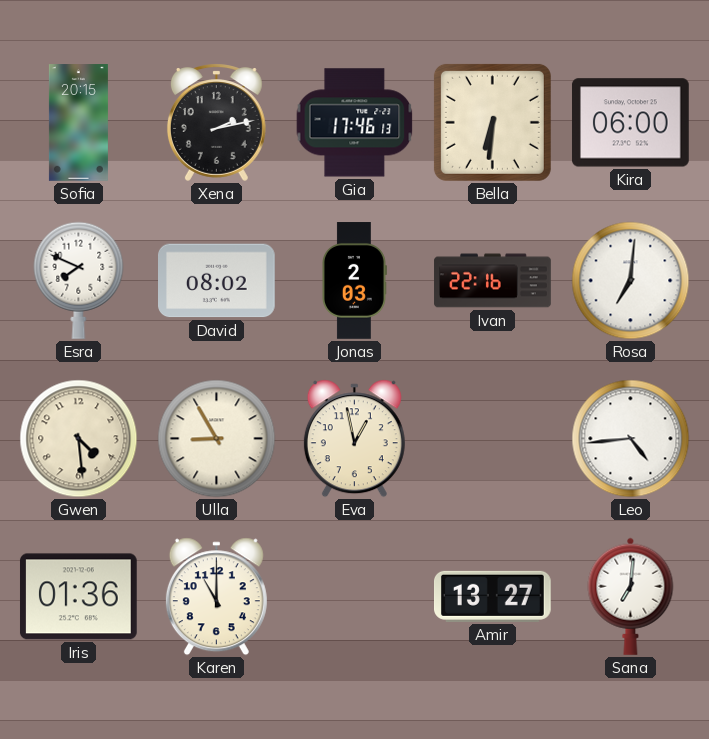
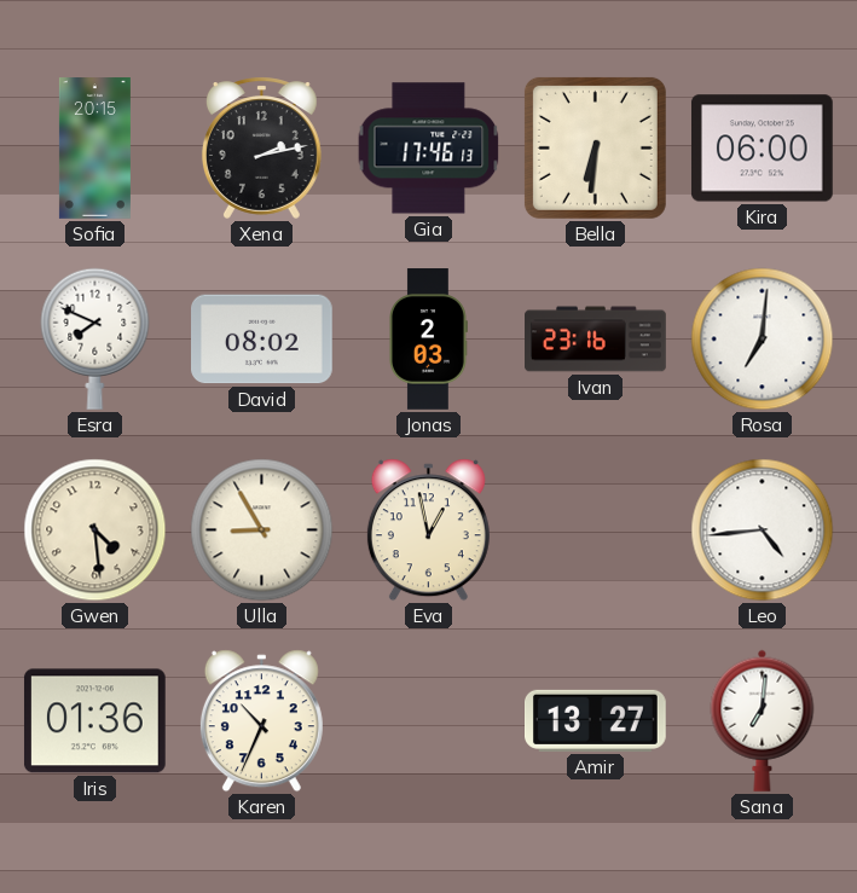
Ivan: 22:16 -> 23:16 (596, 340)
Karen: 11:00 -> 10:34 (261, 721)
